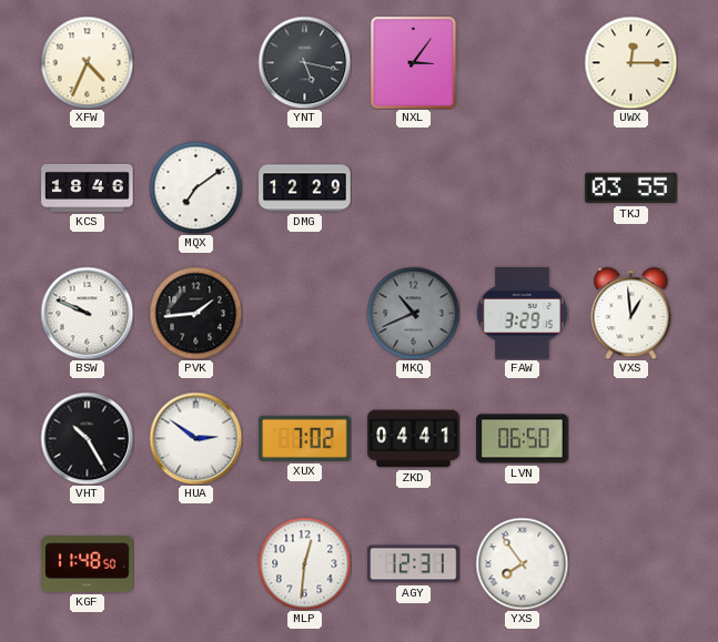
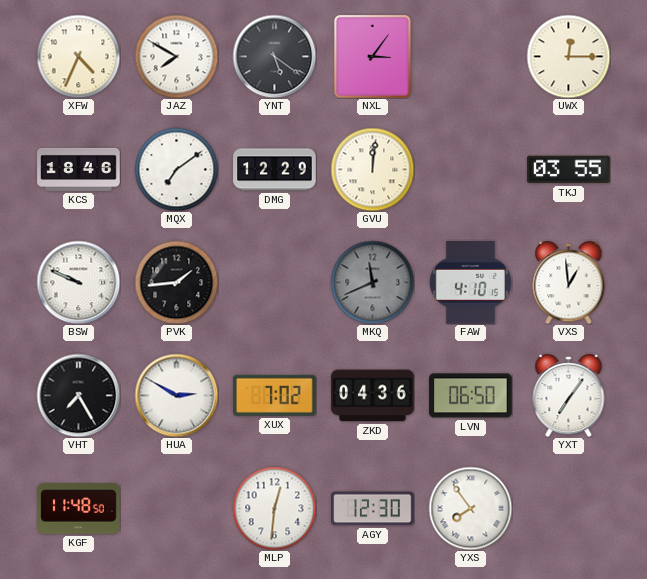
JAZ: none -> 7:50 (176, 56)
YNT: 5:17 -> 5:21 (274, 56)
GVU: none -> 12:01 (372, 169)
MKQ: 10:41 -> 11:41 (372, 282)
FAW: 3:29 -> 4:10 (470, 283)
VHT: 10:25 -> 7:25 (78, 395)
HUA: 2:51 -> 2:50 (176, 395)
ZKD: 04:41 -> 04:36 (373, 396)
YXT: none -> 7:06 (569, 396)
AGY: 12:31 -> 12:30 (373, 509)
